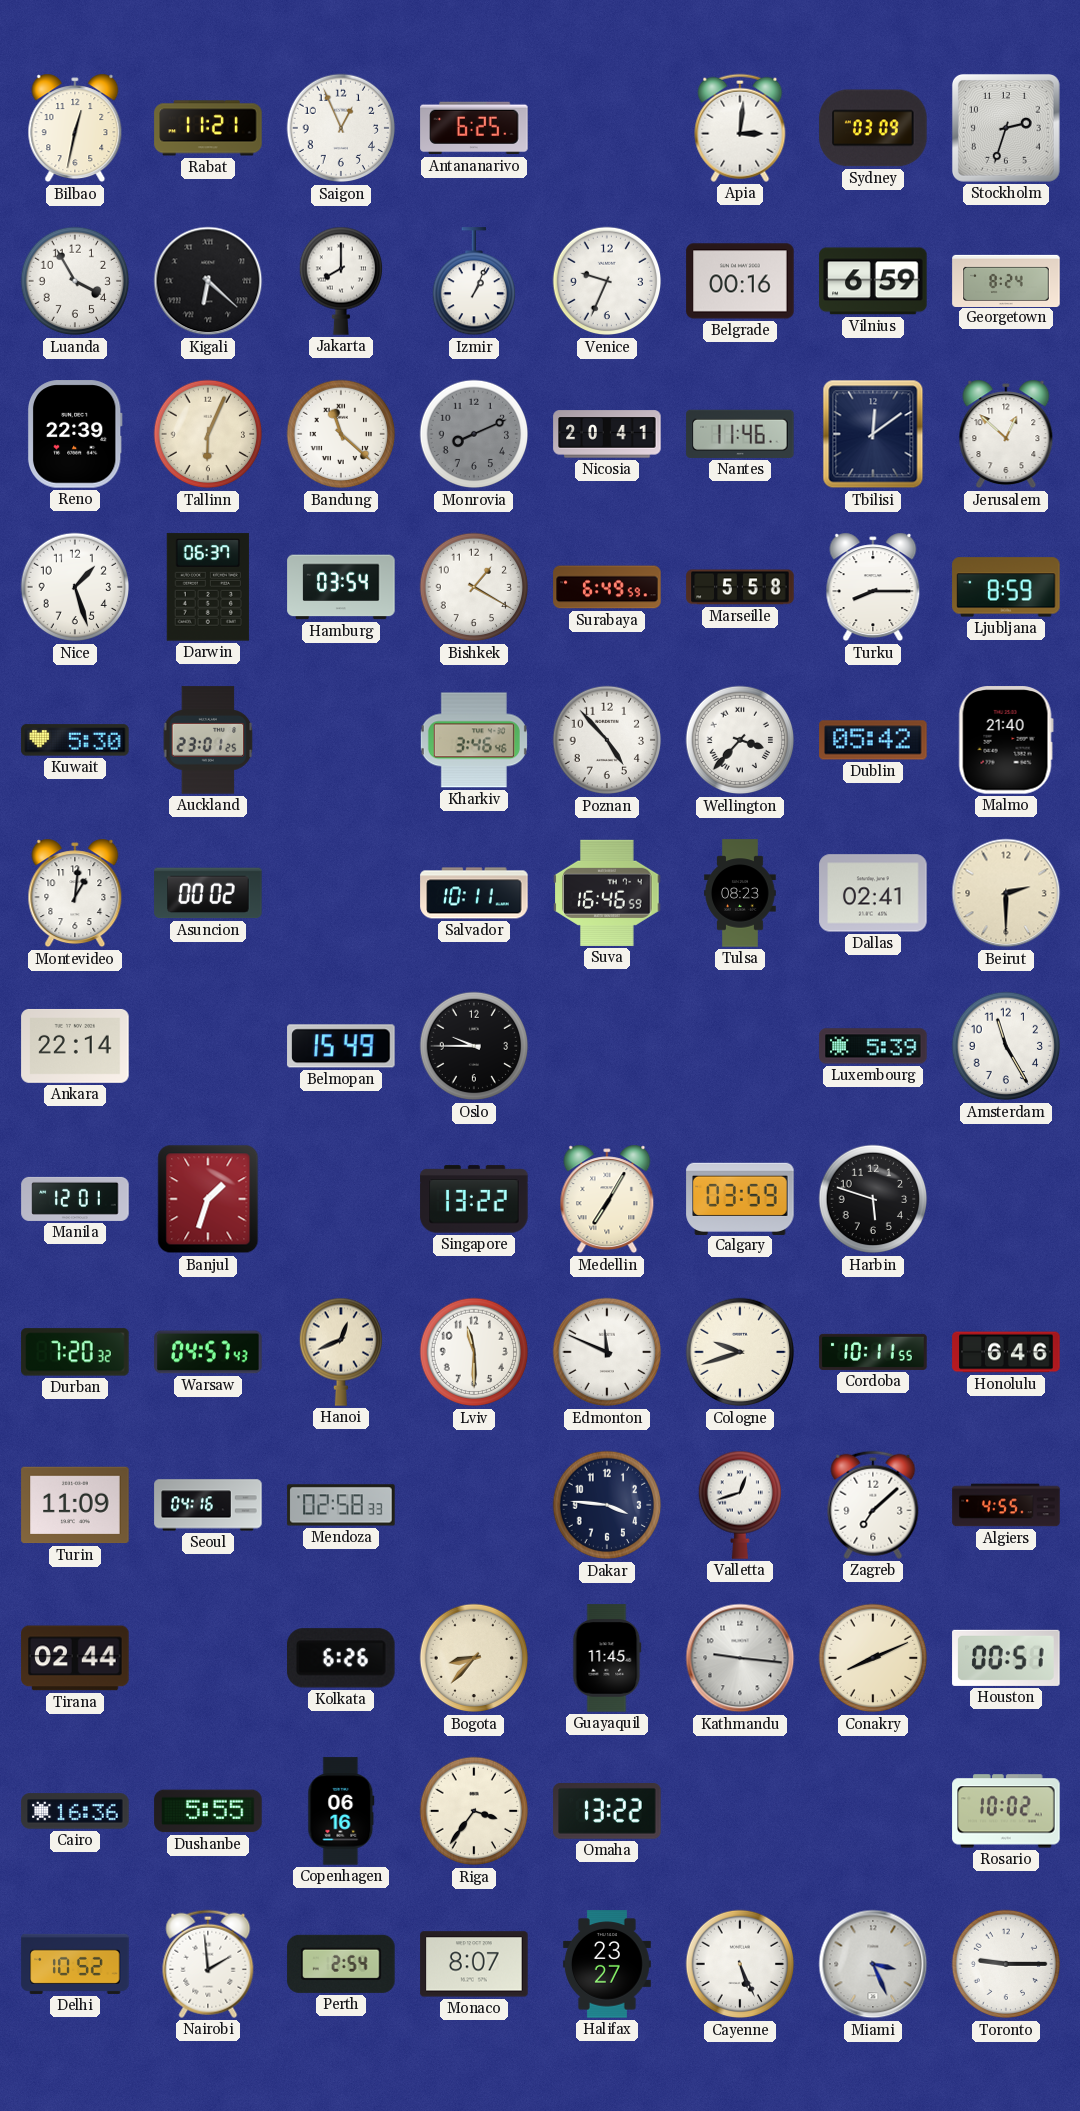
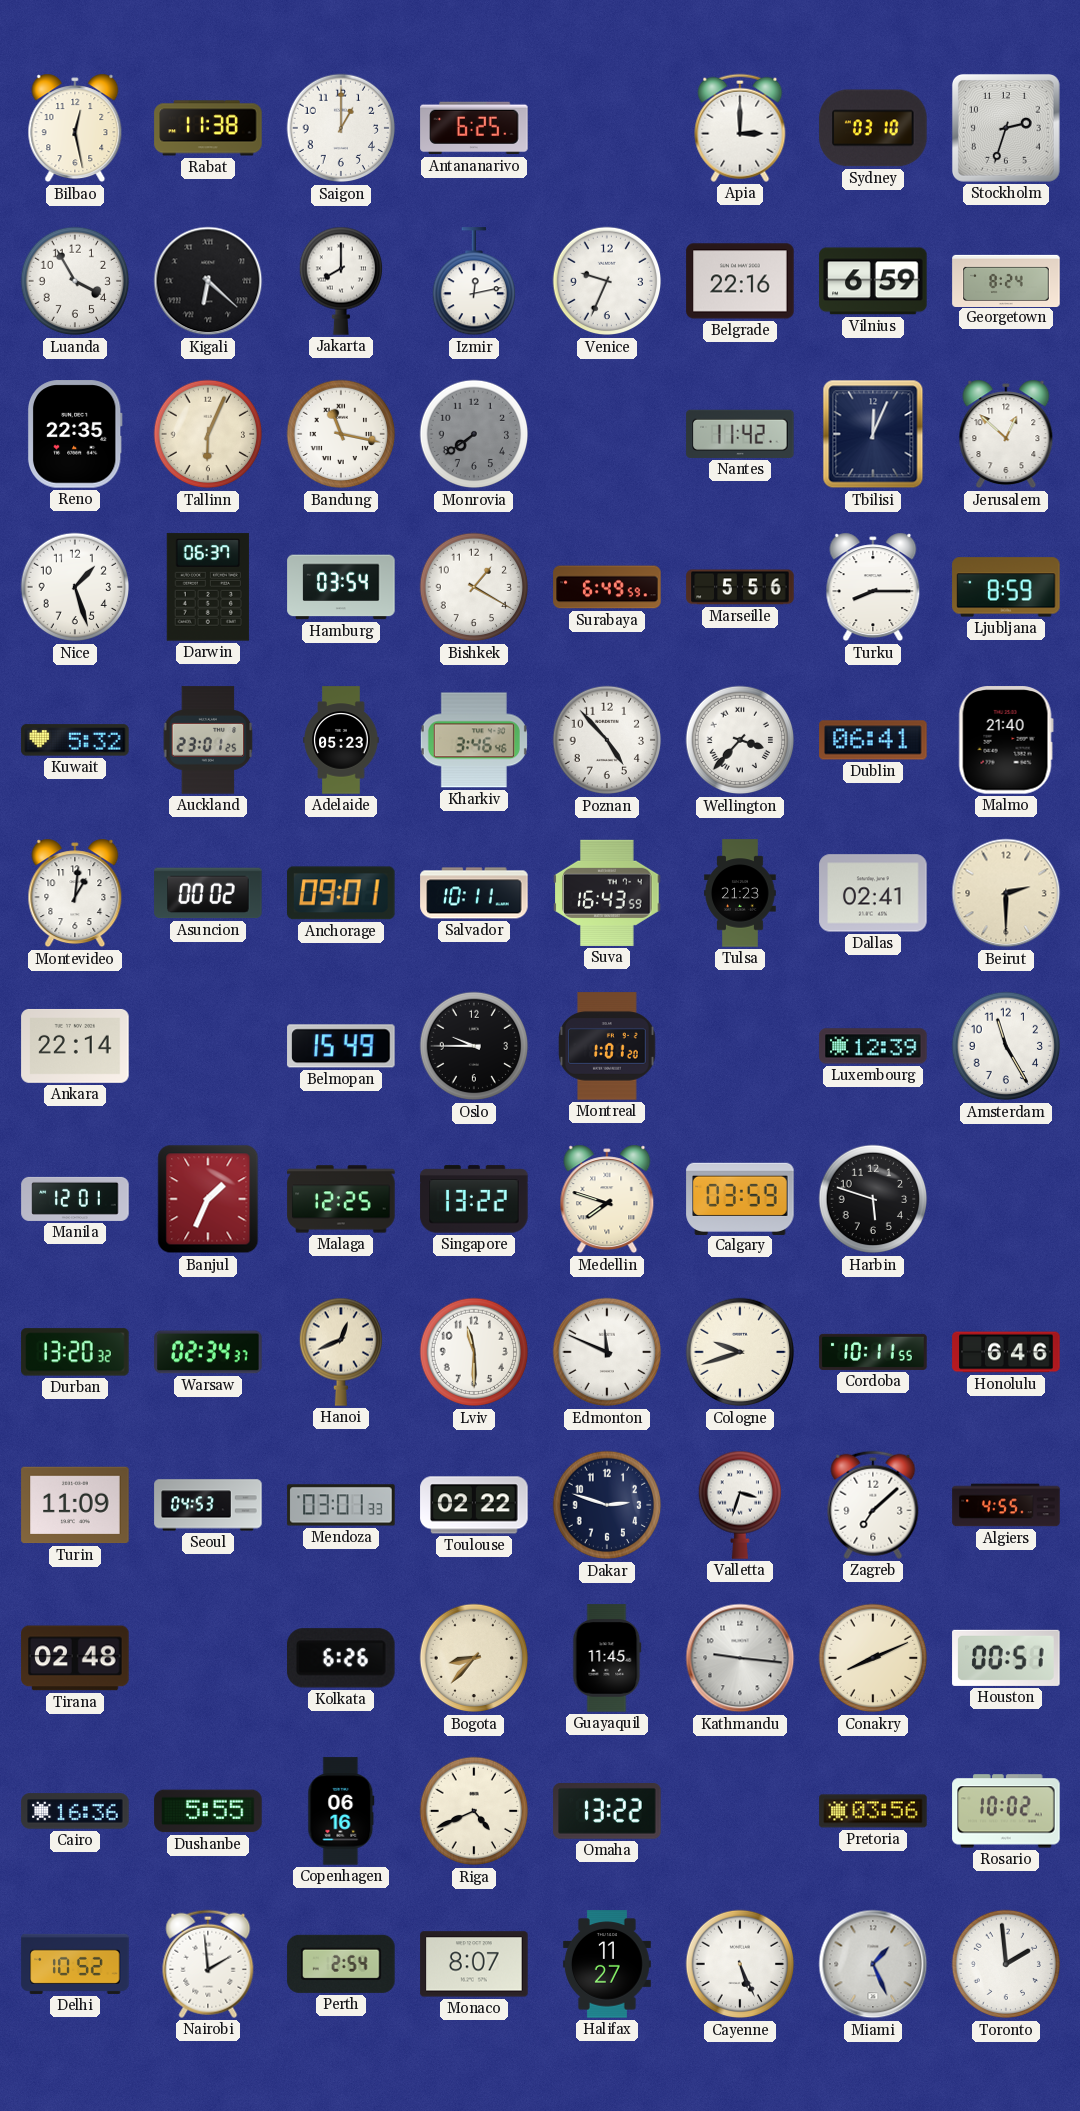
Bilbao: 12:32 -> 12:28 (75, 128)
Rabat: 11:21 -> 11:38 (208, 128)
Saigon: 12:56 -> 1:00 (341, 128)
Apia: 3:01 -> 3:00 (740, 128)
Sydney: 03:09 -> 03:10 (873, 128)
Izmir: 1:04 -> 12:13 (473, 282)
Belgrade: 00:16 -> 22:16 (740, 281)
Reno: 22:39 -> 22:35 (75, 434)
Bandung: 11:22 -> 11:17 (341, 434)
Monrovia: 8:11 -> 7:39 (474, 434)
Nicosia: 20:41 -> none (607, 434)
Nantes: 11:46 -> 11:42 (740, 434)
Tbilisi: 12:09 -> 12:04 (873, 434)
Marseille: 5:58 -> 5:56 (740, 587)
Kuwait: 5:30 -> 5:32 (75, 740)
Adelaide: none -> 05:23 (341, 740)
Dublin: 05:42 -> 06:41 (873, 740)
Anchorage: none -> 09:01 (342, 893)
Suva: 16:46 -> 16:43 (607, 893)
Tulsa: 08:23 -> 21:23 (740, 893)
Montreal: none -> 1:01 (607, 1046)
Luxembourg: 5:39 -> 12:39 (873, 1046)
Banjul: 1:33 -> 1:34 (208, 1199)
Malaga: none -> 12:25 (341, 1199)
Medellin: 7:05 -> 7:48 (607, 1199)
Durban: 7:20 -> 13:20 (75, 1352)
Warsaw: 04:57 -> 02:34 (208, 1352)
Seoul: 04:16 -> 04:53 (208, 1505)
Mendoza: 02:58 -> 03:01 (341, 1505)
Toulouse: none -> 02:22 (474, 1505)
Dakar: 3:46 -> 2:48 (607, 1505)
Valletta: 12:42 -> 3:33 (739, 1505)
Tirana: 02:44 -> 02:48 (75, 1658)
Riga: 3:36 -> 4:41 (474, 1811)
Pretoria: none -> 03:56 (873, 1811)
Halifax: 23:27 -> 11:27 (607, 1964)
Miami: 3:26 -> 1:26 (873, 1964)
Toronto: 9:15 -> 1:59 (1006, 1964)
